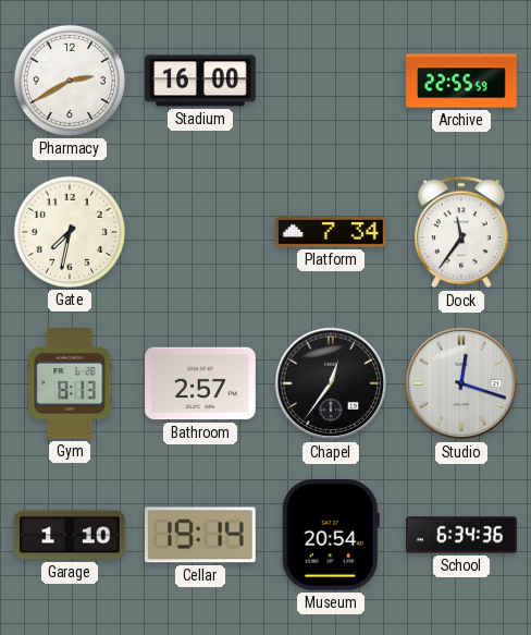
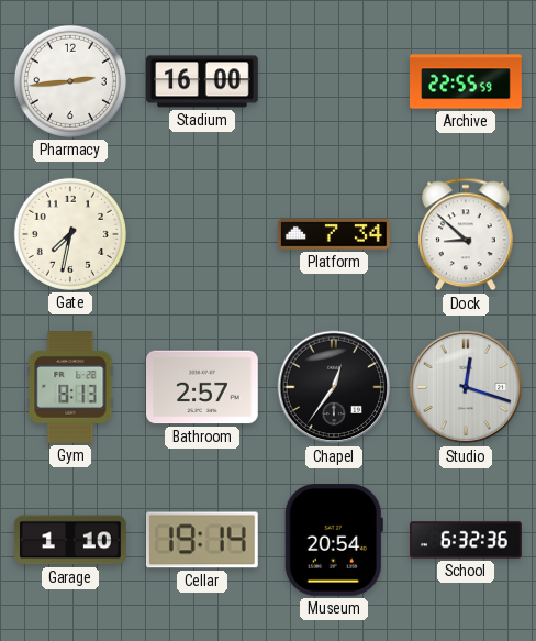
Pharmacy: 2:40 -> 2:44 (70, 81)
Dock: 11:36 -> 8:52 (467, 234)
School: 6:34 -> 6:32 (466, 540)
